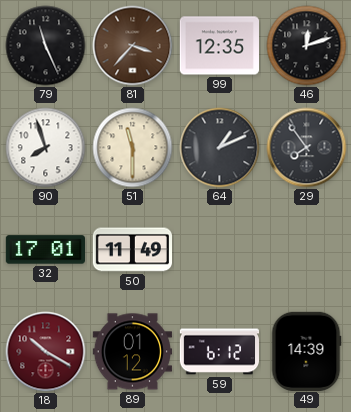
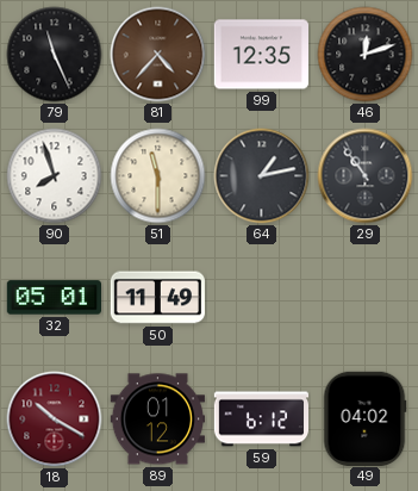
81: 3:37 -> 4:37 (158, 55)
64: 1:11 -> 1:13 (262, 176)
29: 7:54 -> 10:54 (366, 176)
32: 17:01 -> 05:01 (54, 298)
49: 14:39 -> 04:02 (364, 418)
